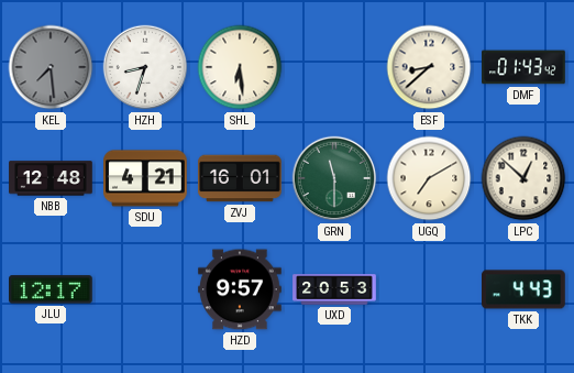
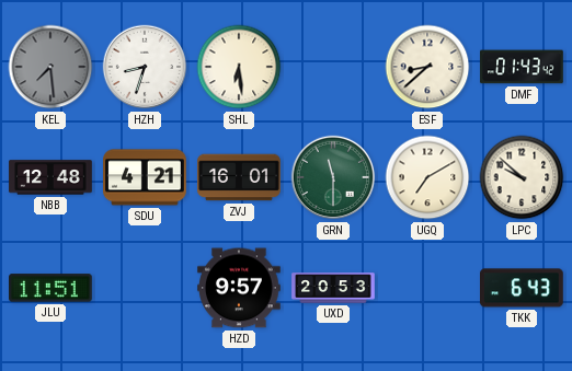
LPC: 12:52 -> 9:52 (522, 177)
JLU: 12:17 -> 11:51 (52, 288)
TKK: 4:43 -> 6:43 (523, 288)
